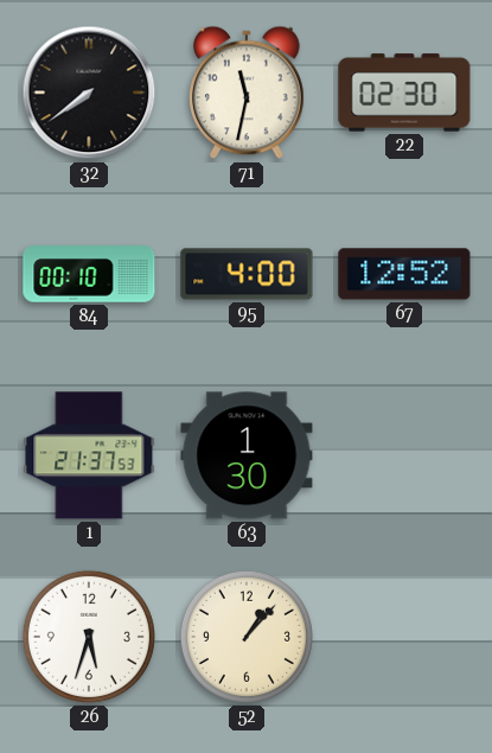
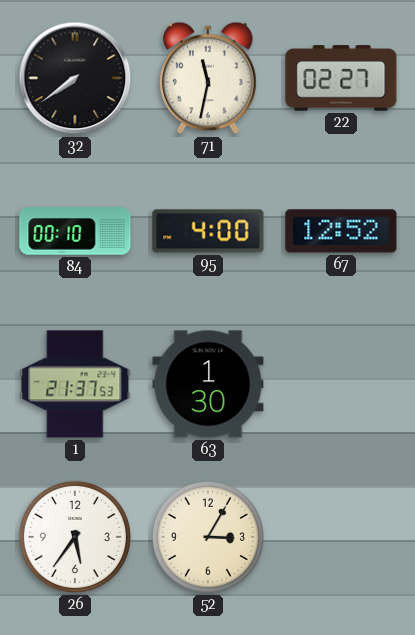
22: 02:30 -> 02:27 (341, 78)
26: 5:33 -> 5:36 (75, 537)
52: 1:07 -> 3:05 (208, 537)
